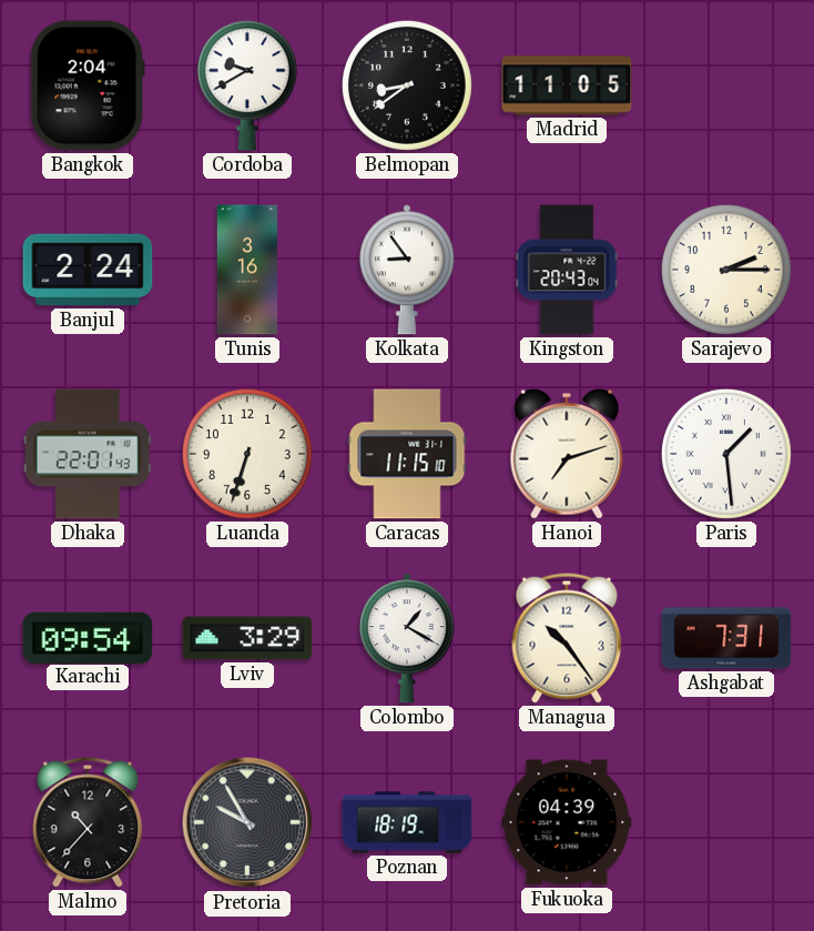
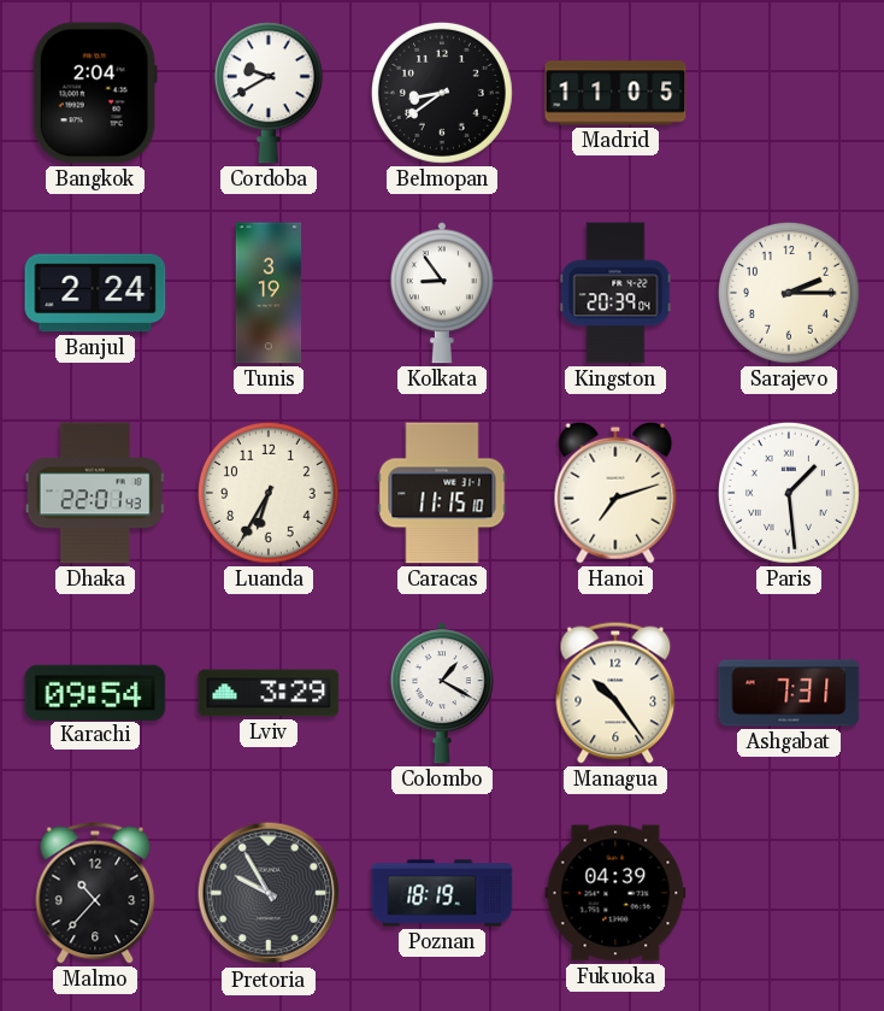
Tunis: 3:16 -> 3:19 (269, 293)
Kingston: 20:43 -> 20:39 (615, 293)
Luanda: 6:33 -> 6:35 (269, 493)
